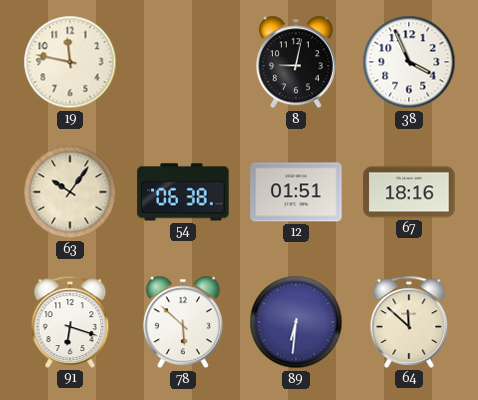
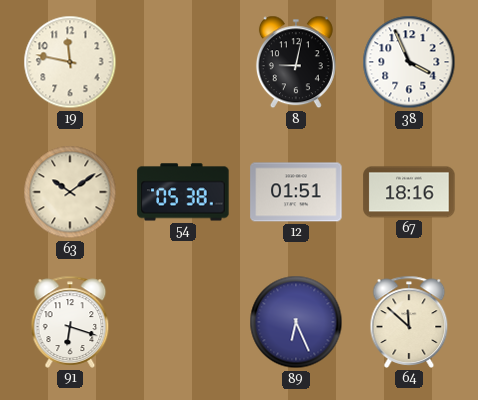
63: 10:06 -> 10:09 (70, 192)
54: 06:38 -> 05:38 (183, 192)
78: 5:52 -> none (183, 322)
89: 6:31 -> 6:26 (296, 322)
